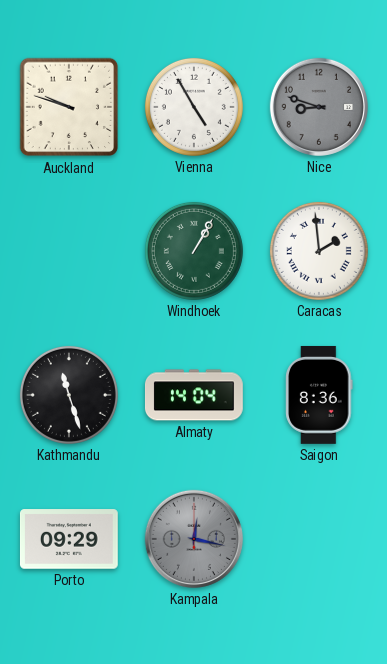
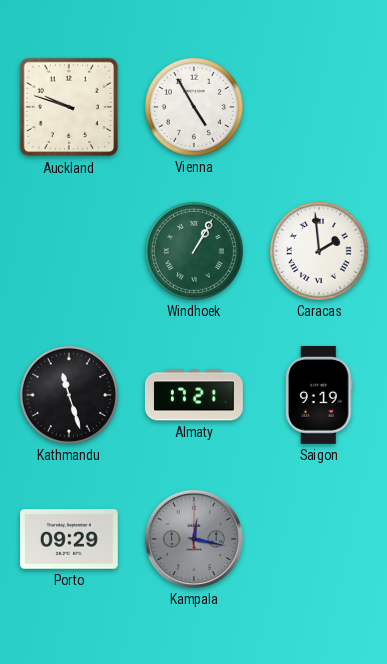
Nice: 8:48 -> none (319, 107)
Almaty: 14:04 -> 17:21 (194, 395)
Saigon: 8:36 -> 9:19 (319, 395)
